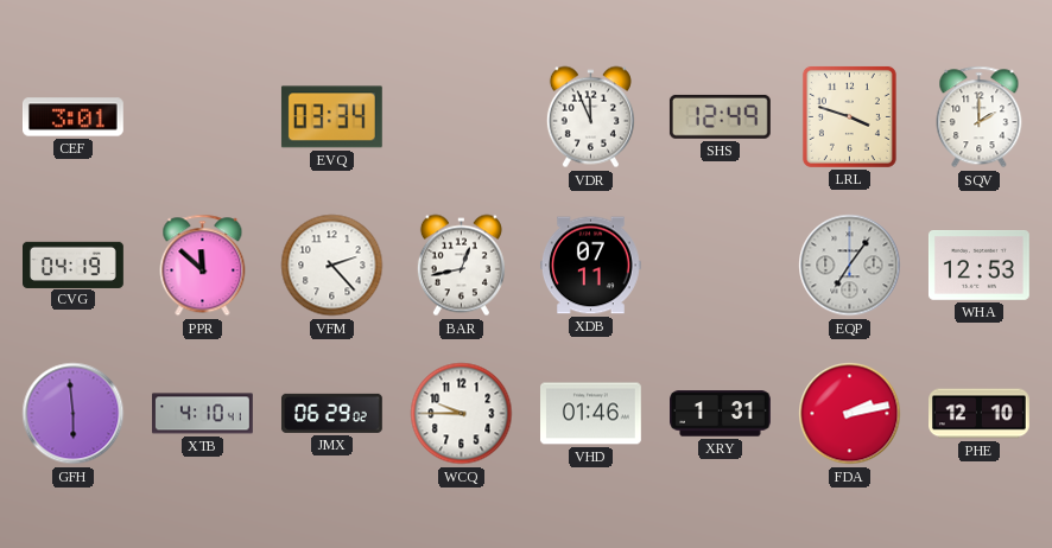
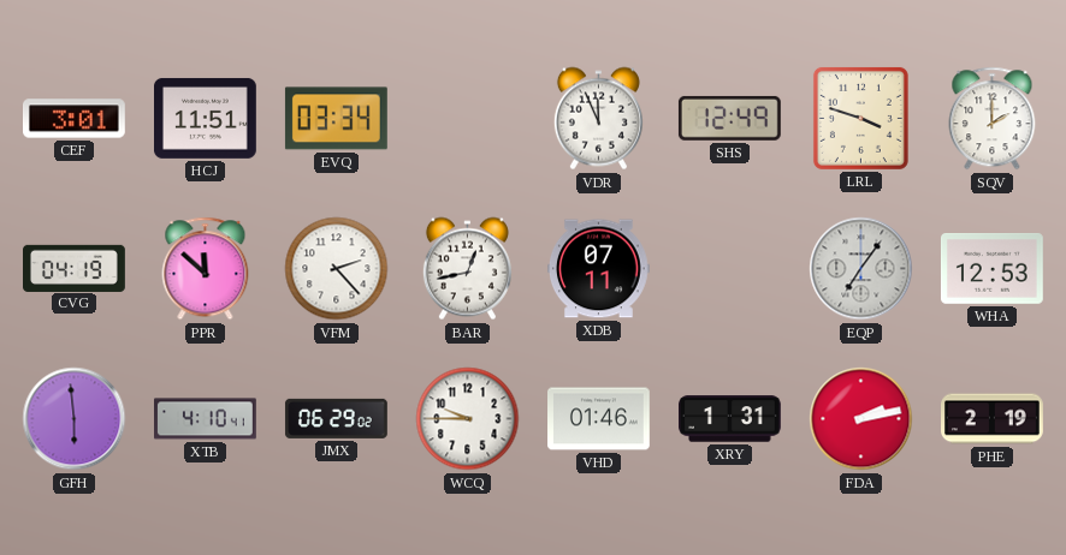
HCJ: none -> 11:51 (206, 118)
PHE: 12:10 -> 2:19 (993, 419)
